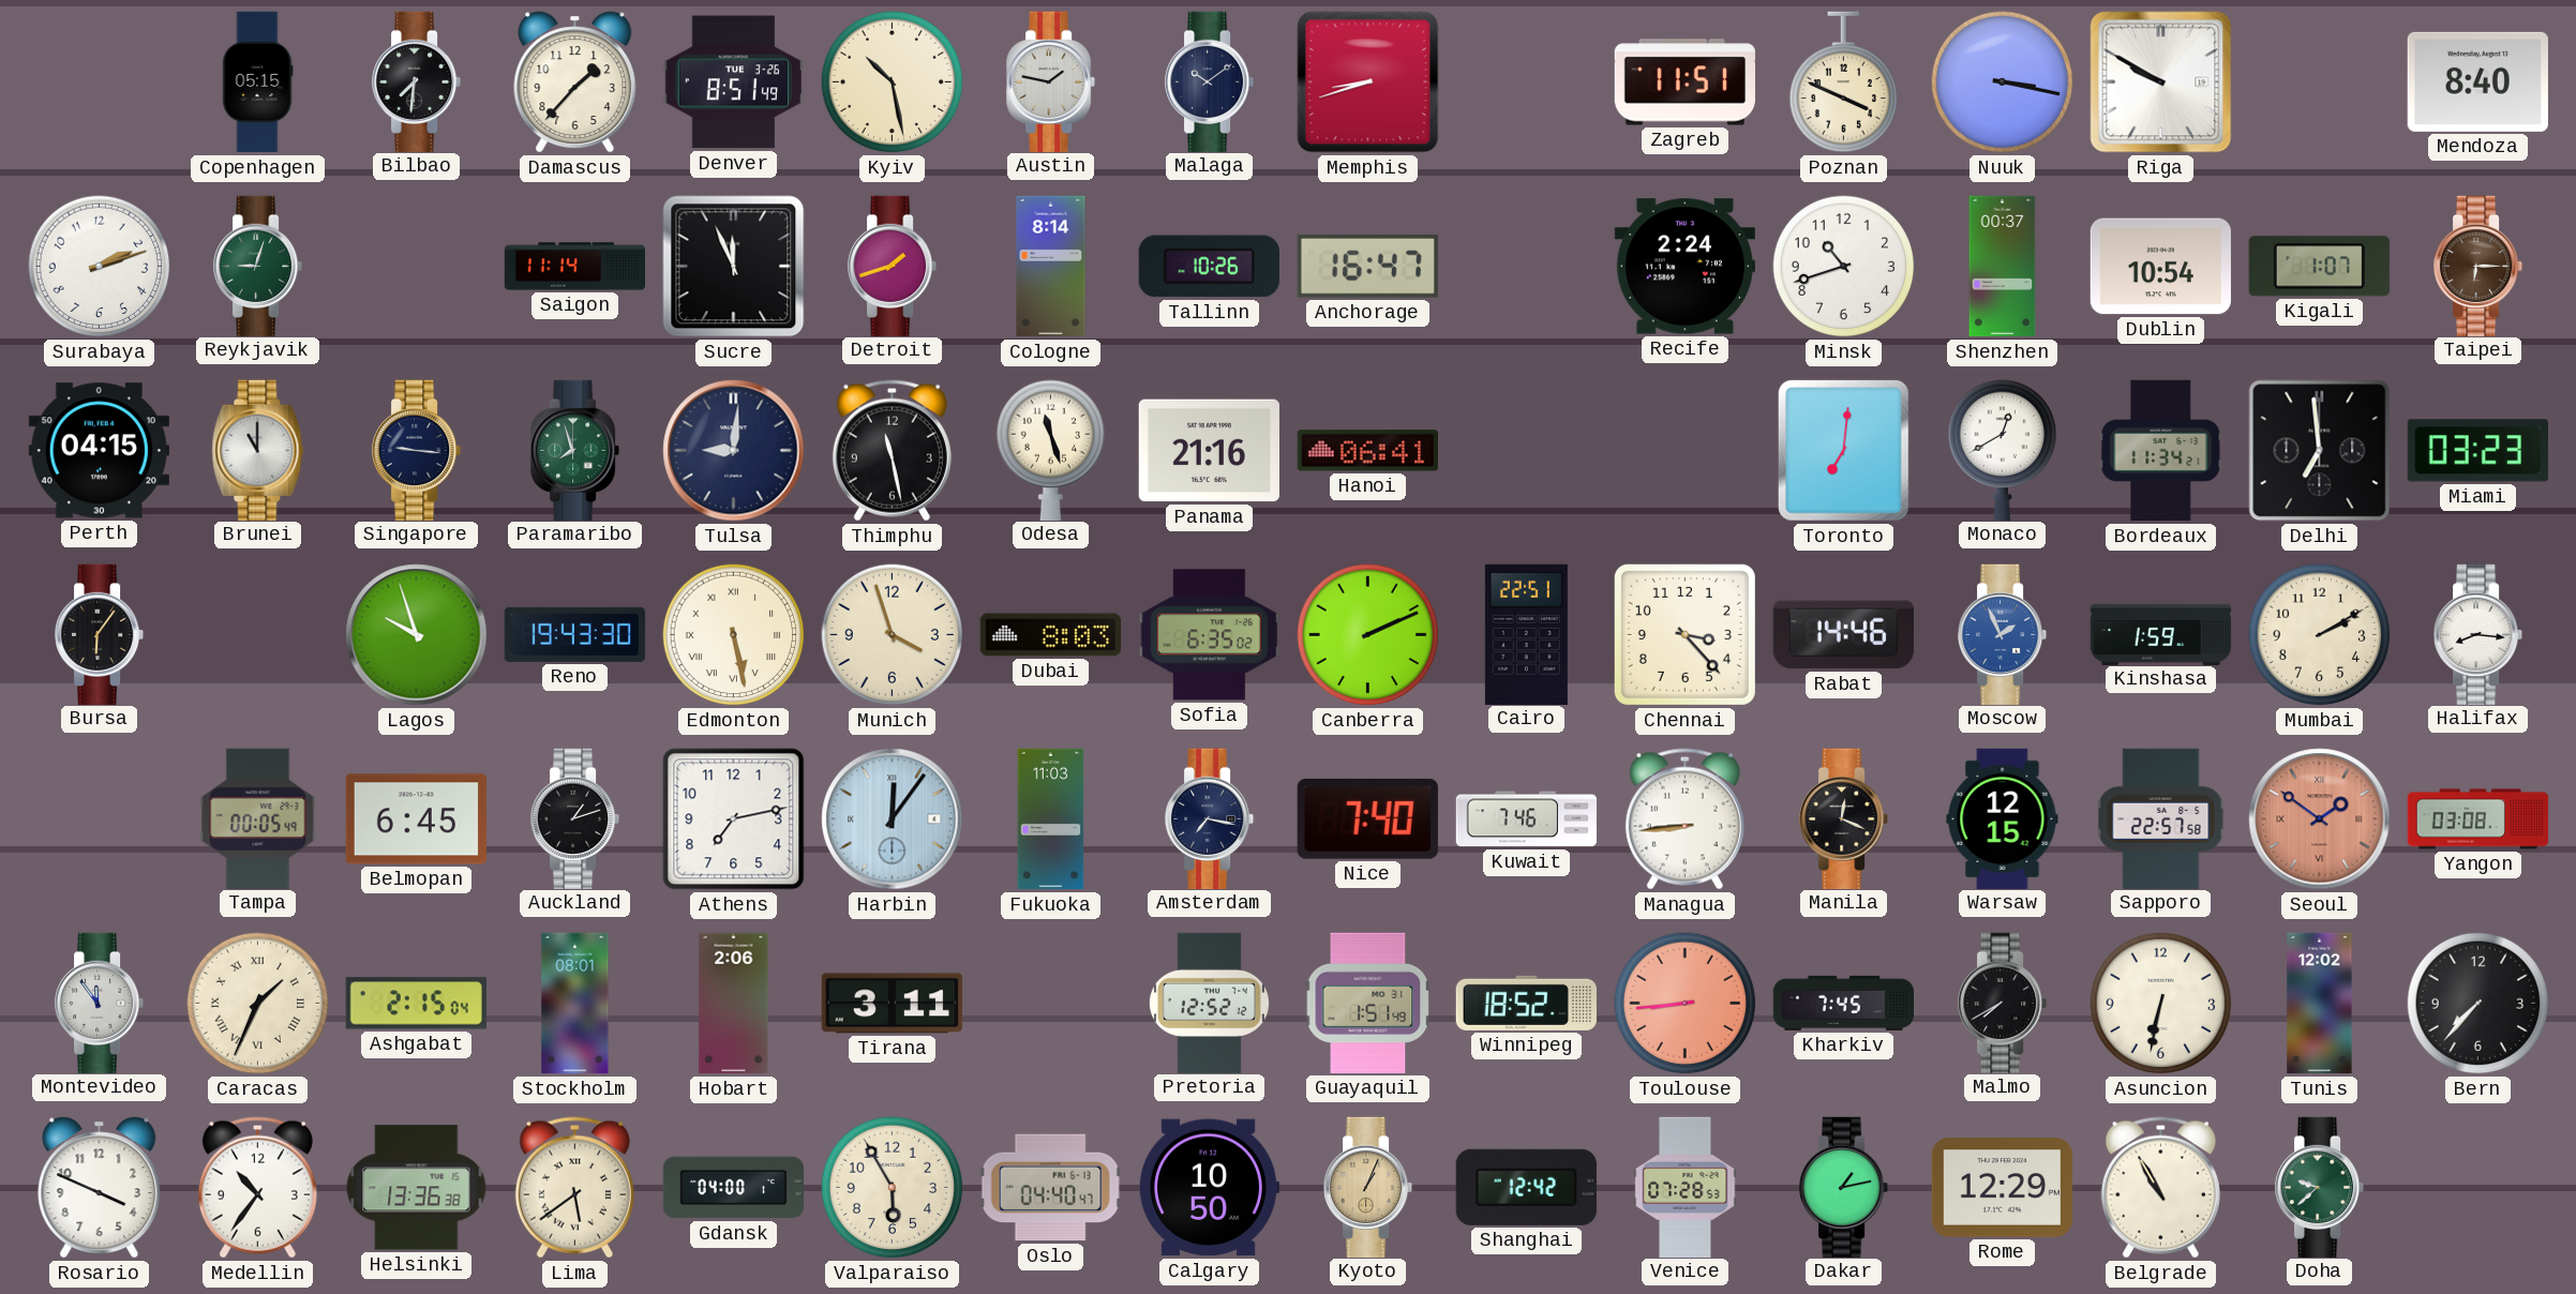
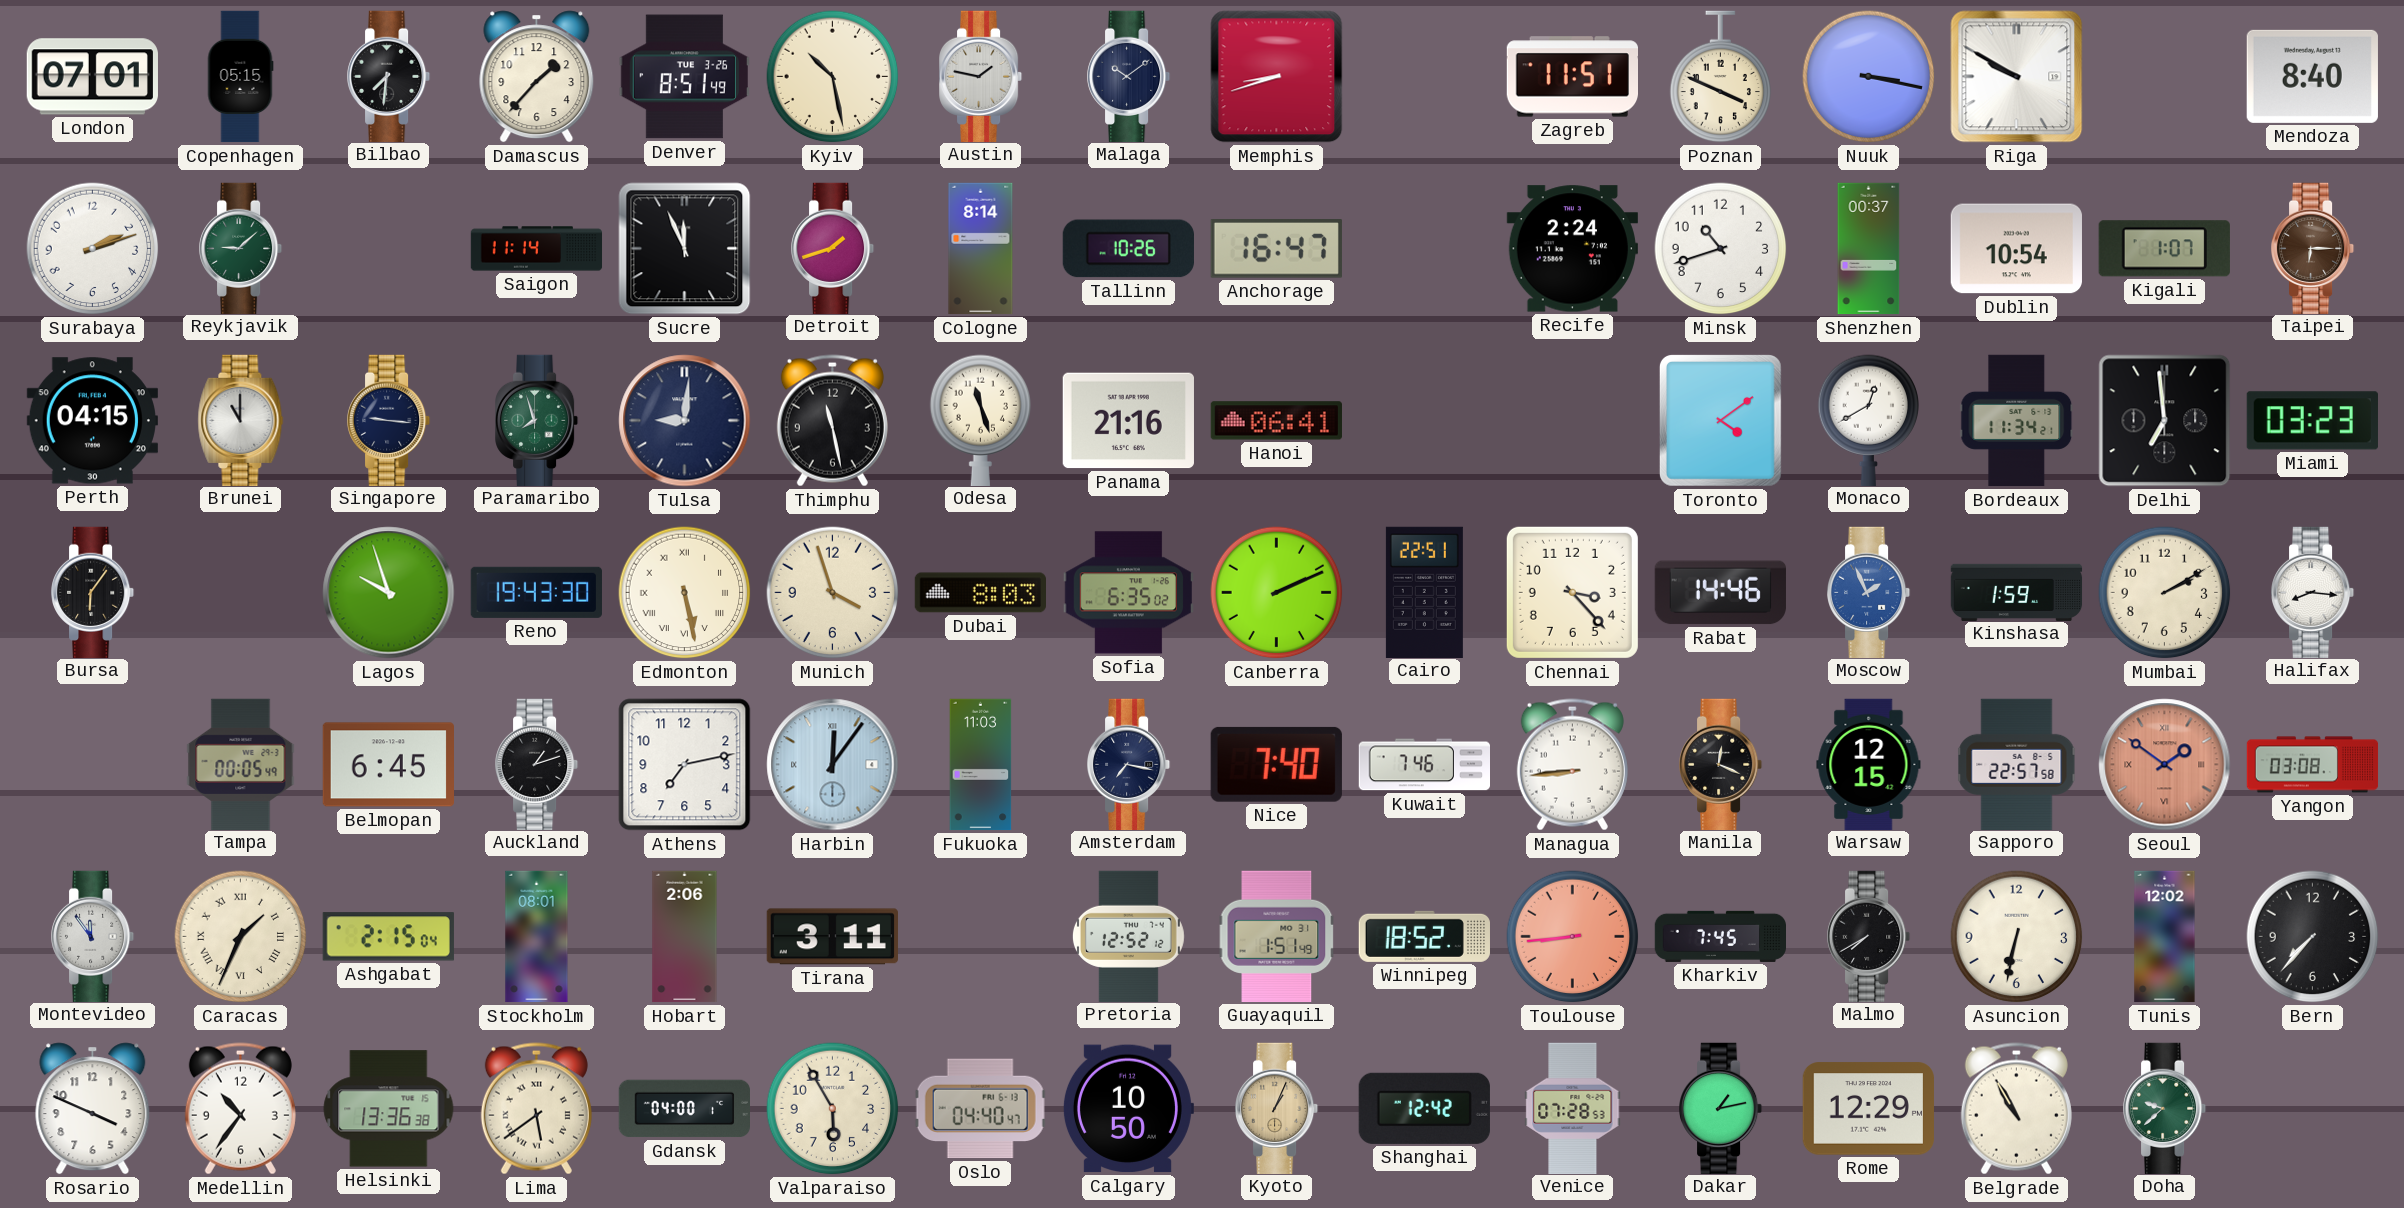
London: none -> 07:01 (92, 77)
Reykjavik: 9:03 -> 9:08 (242, 248)
Toronto: 7:01 -> 4:09 (1720, 420)
